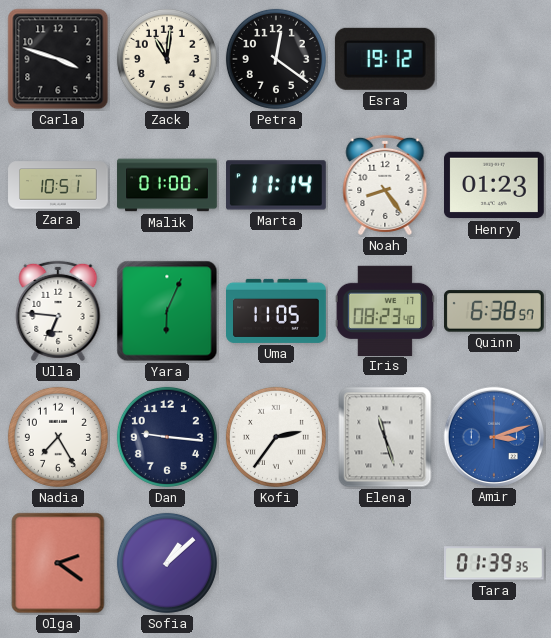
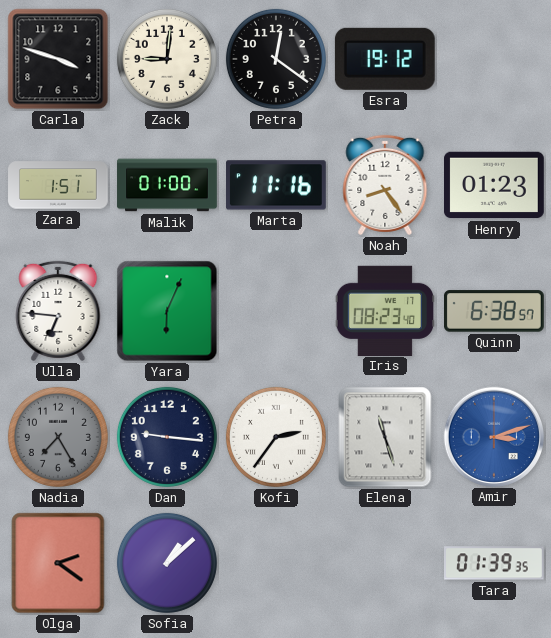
Zack: 11:01 -> 9:01 (167, 59)
Zara: 10:51 -> 1:51 (58, 185)
Marta: 11:14 -> 11:16 (277, 185)
Uma: 11:05 -> none (276, 311)
Nadia dial: white -> grey (58, 437)
